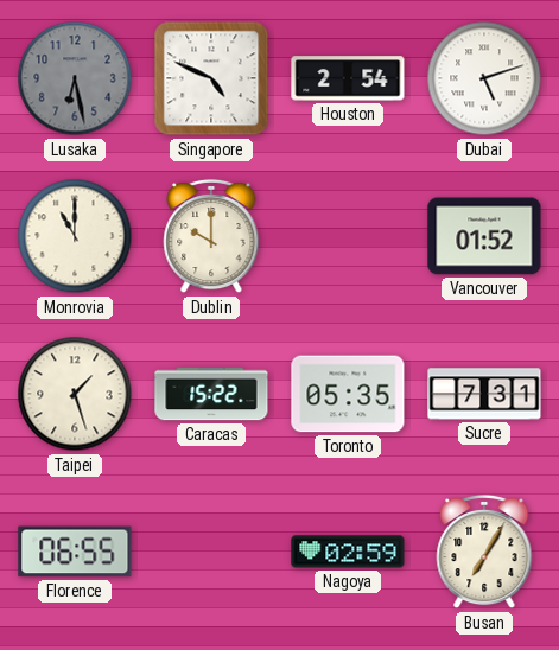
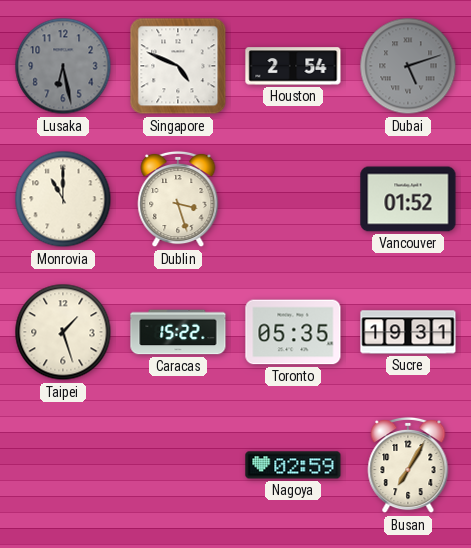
Dubai dial: white -> grey (408, 66)
Dublin: 10:00 -> 3:27 (178, 199)
Sucre: 7:31 -> 19:31 (408, 332)
Florence: 06:55 -> none (75, 552)
